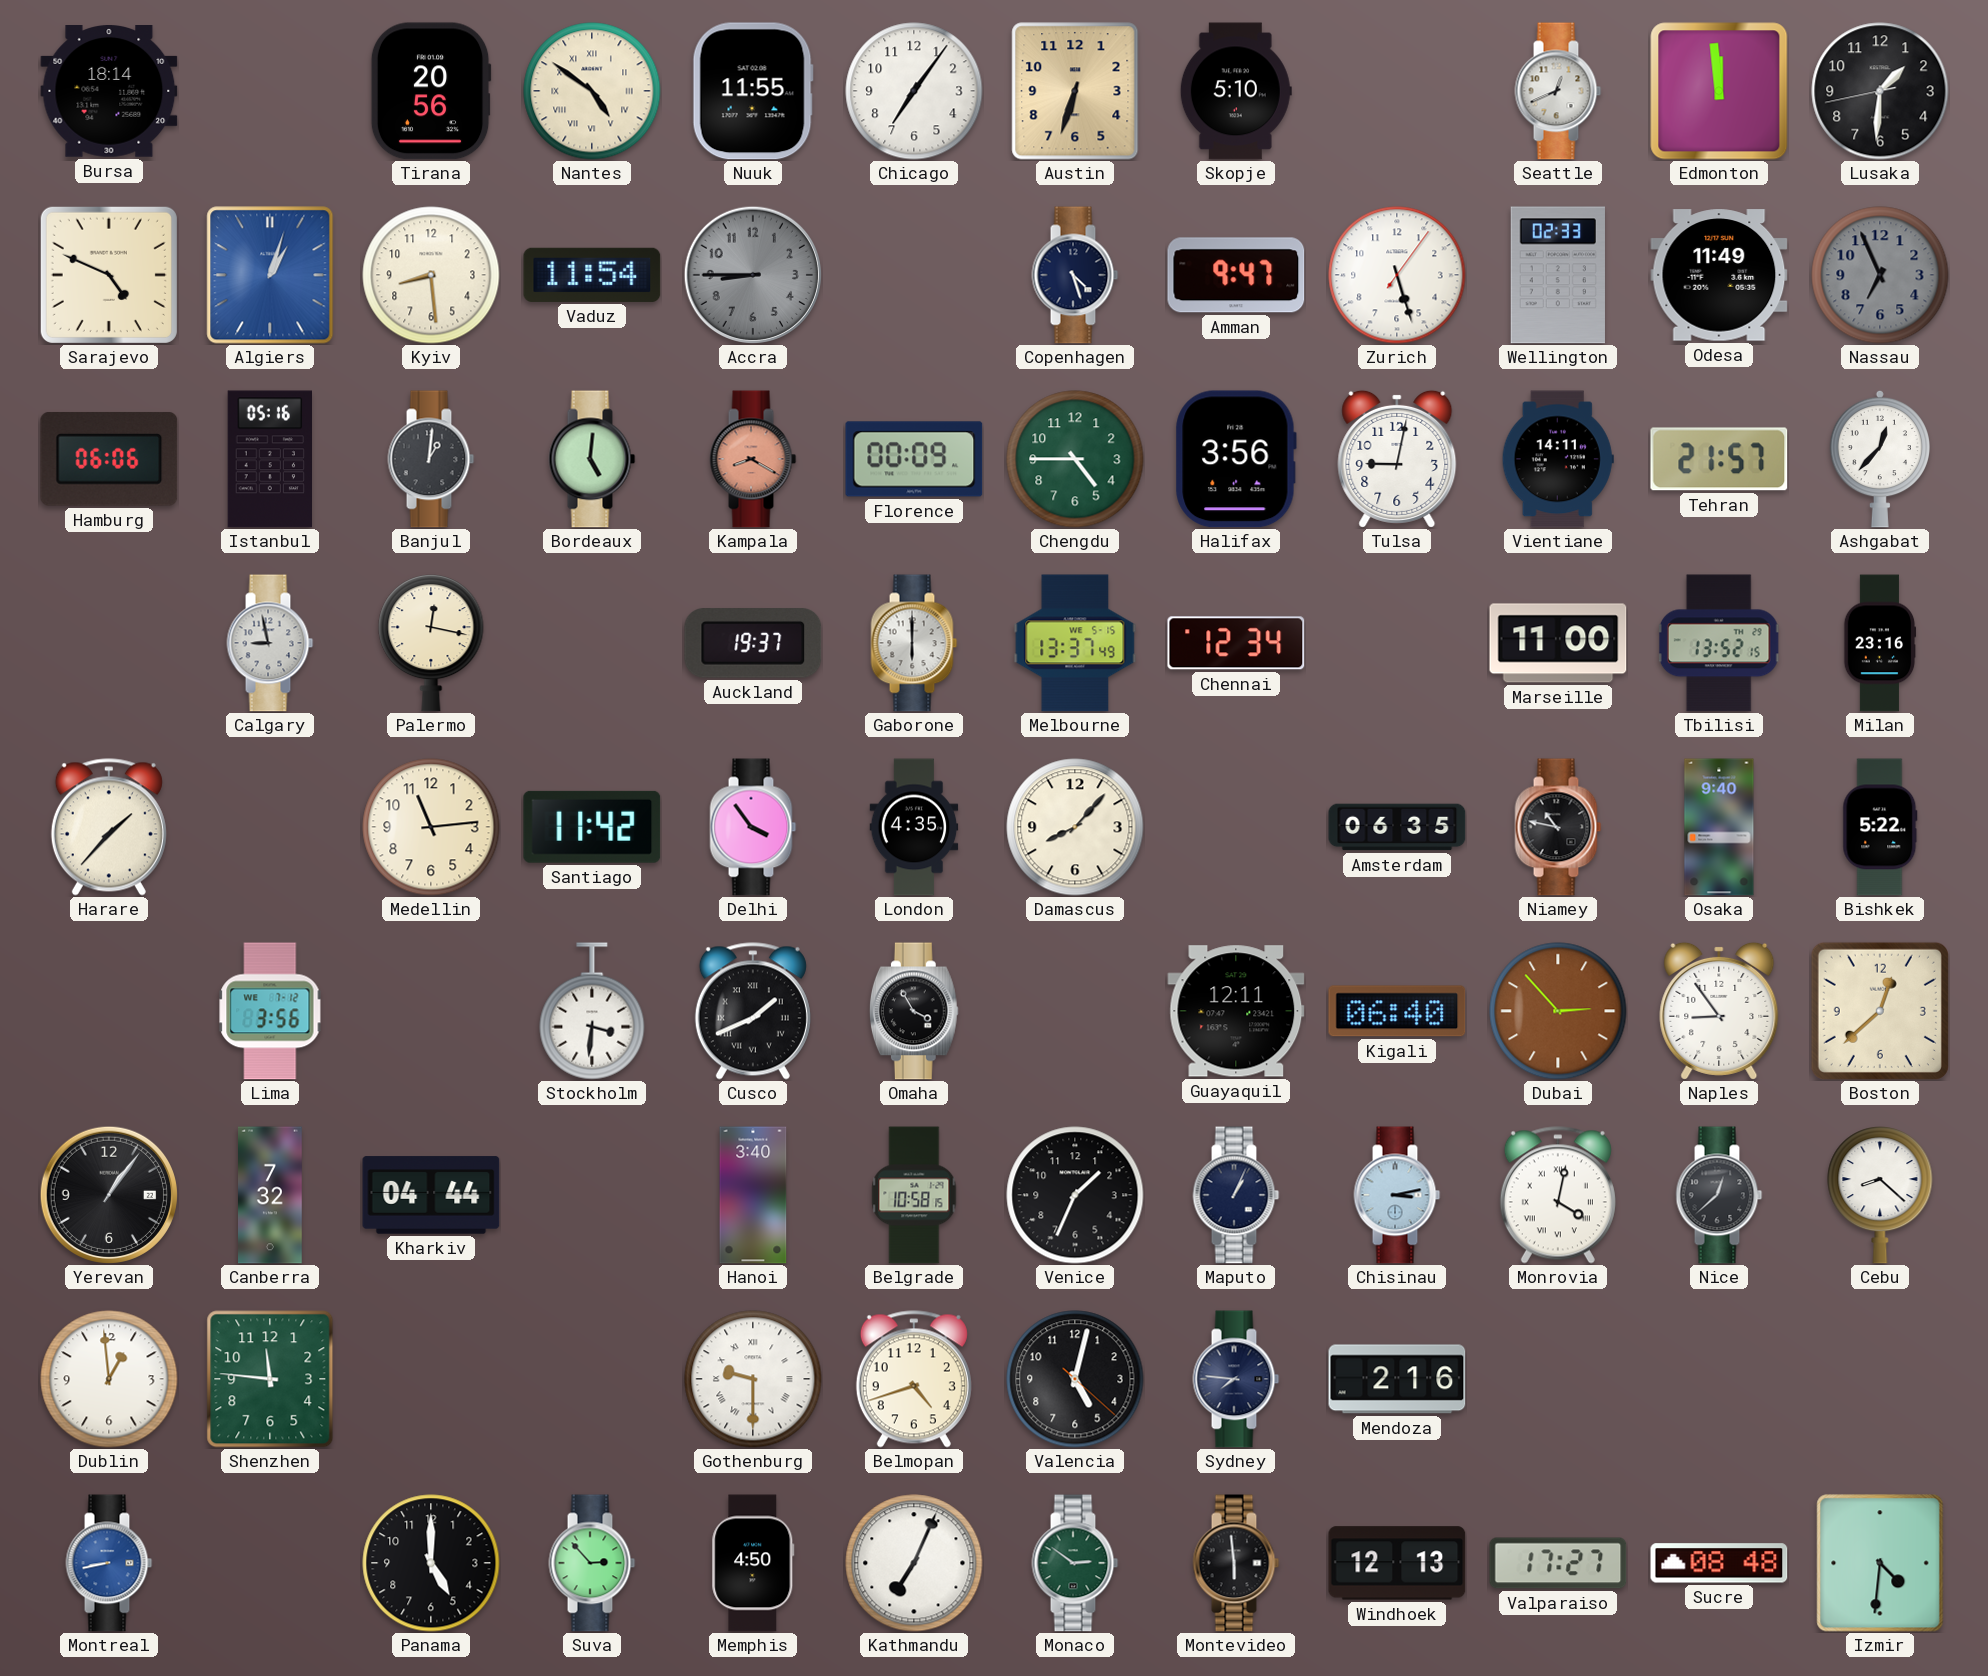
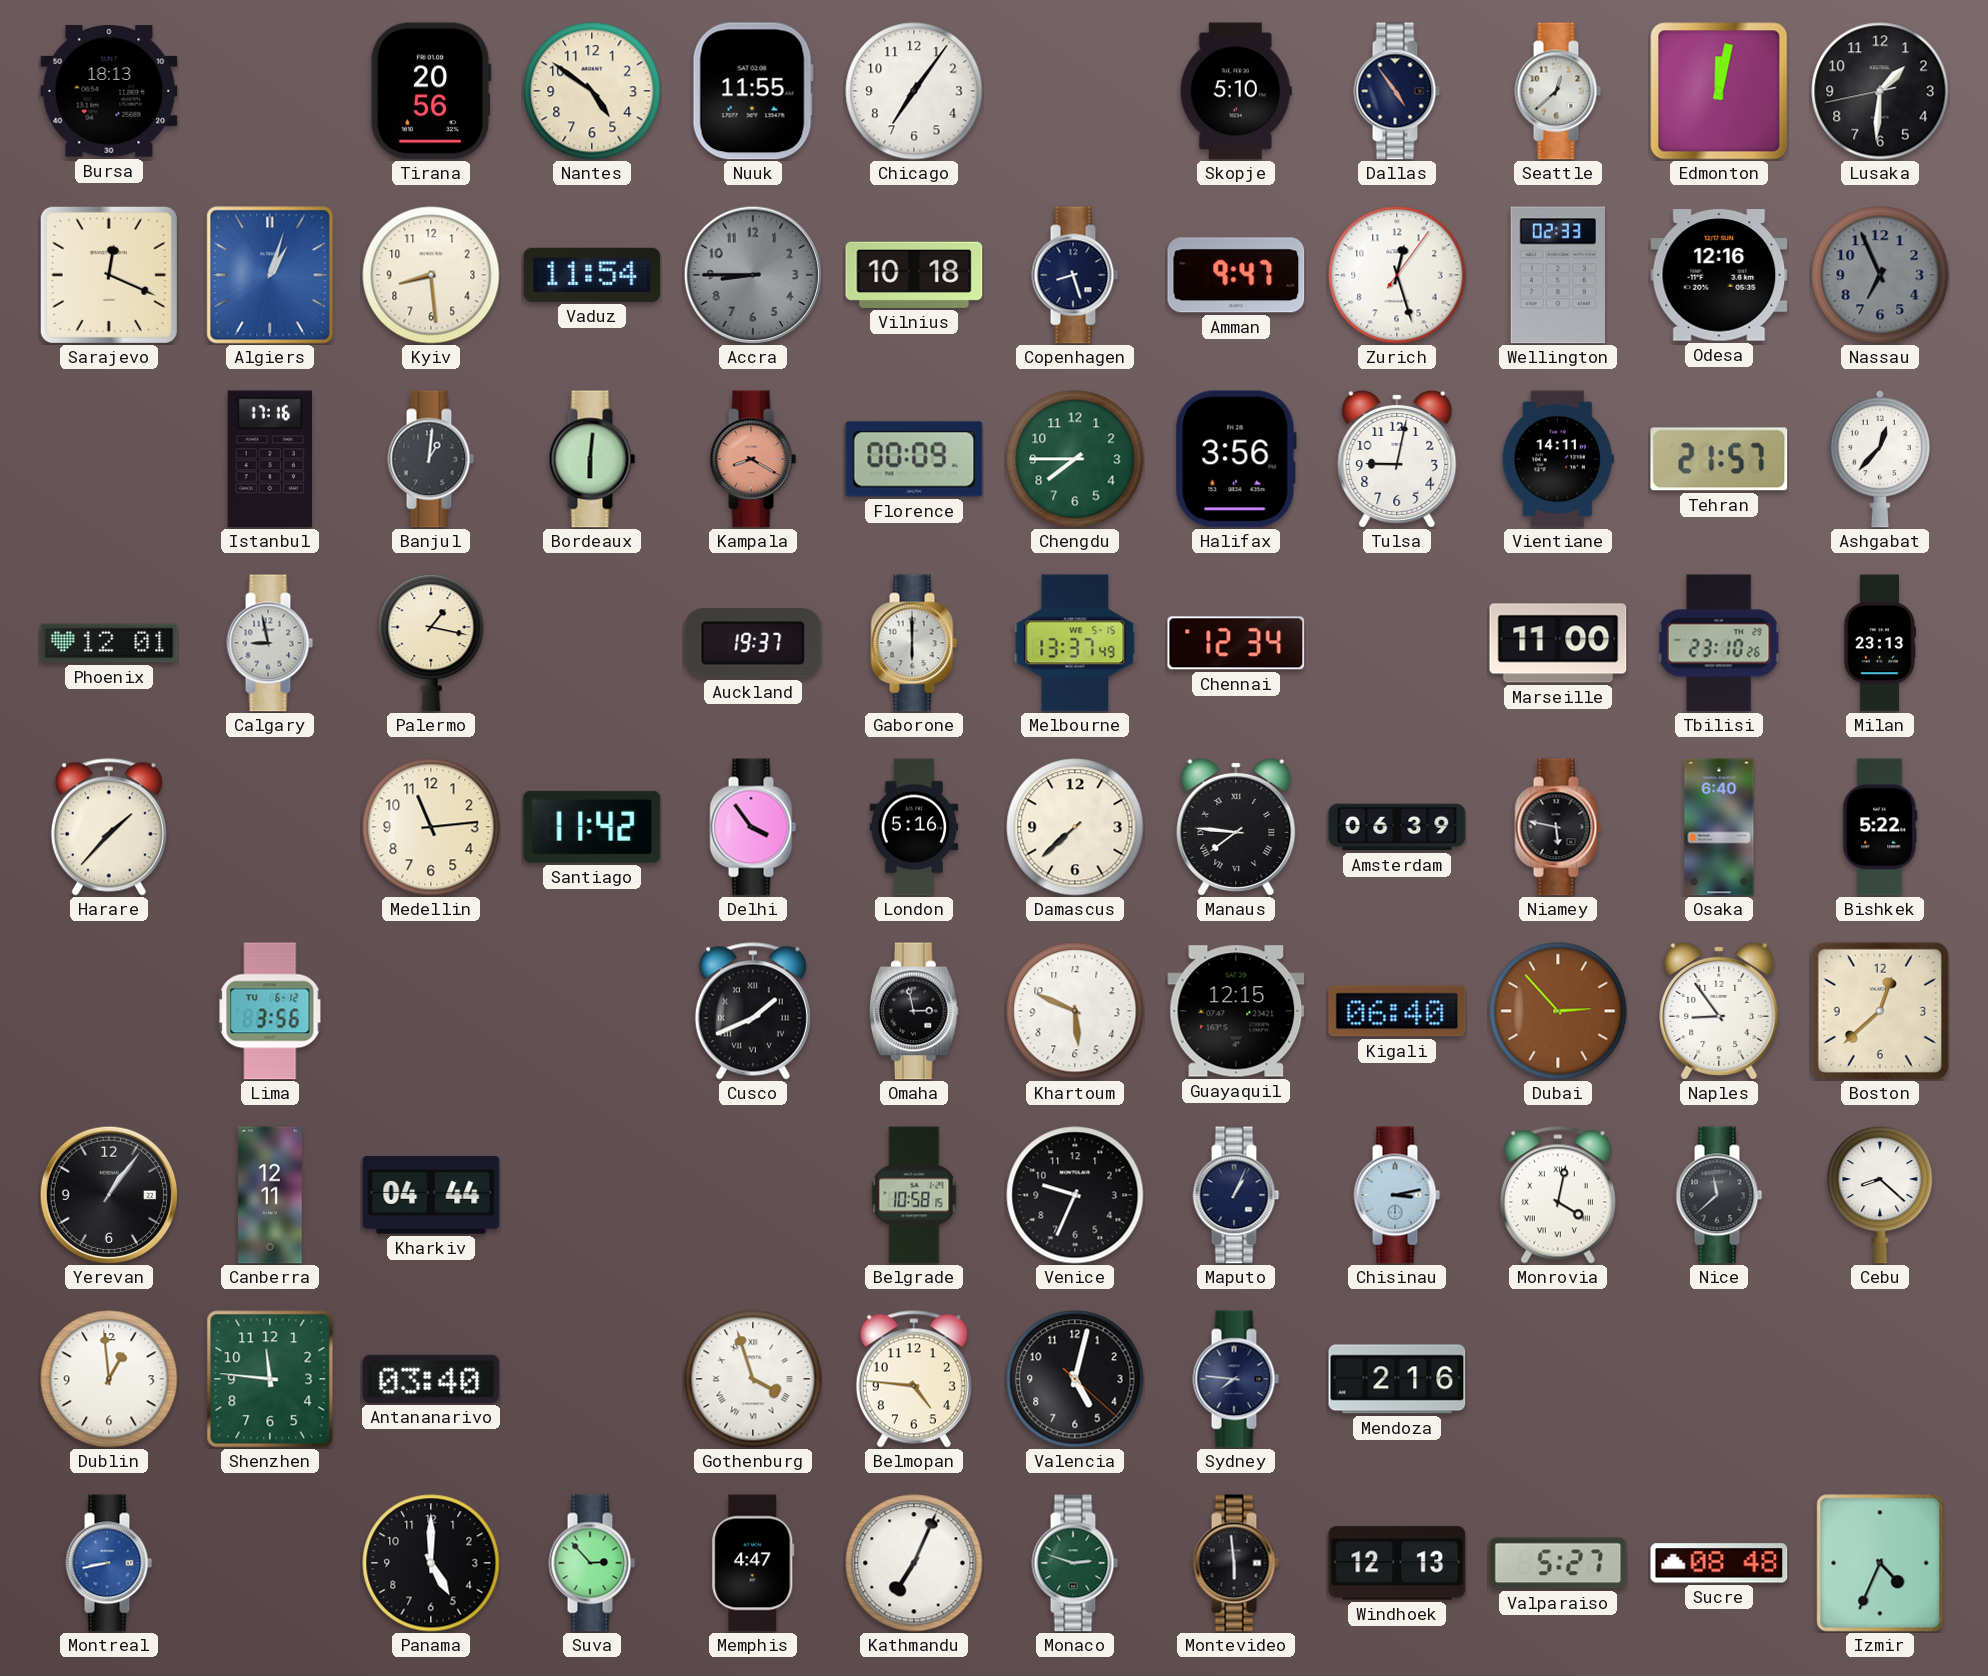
Bursa: 18:14 -> 18:13 (109, 92)
Nantes numerals: Roman -> Arabic (592, 91)
Austin: 6:33 -> none (1075, 91)
Dallas: none -> 4:54 (1397, 91)
Seattle: 12:41 -> 12:38 (1558, 91)
Edmonton: 11:59 -> 12:02 (1719, 91)
Sarajevo: 4:49 -> 12:19 (109, 275)
Vilnius: none -> 10:18 (914, 275)
Copenhagen: 4:27 -> 8:27 (1075, 275)
Zurich: 5:27 -> 12:27 (1397, 275)
Odesa: 11:49 -> 12:16 (1719, 275)
Hamburg: 06:06 -> none (109, 459)
Istanbul: 05:16 -> 17:16 (269, 459)
Bordeaux: 5:01 -> 6:01 (592, 459)
Chengdu: 4:45 -> 7:45 (1075, 459)
Phoenix: none -> 12:01 (109, 643)
Palermo: 12:17 -> 1:17 (431, 644)
Tbilisi: 13:52 -> 23:10 (1719, 643)
Milan: 23:16 -> 23:13 (1880, 643)
London: 4:35 -> 5:16 (914, 827)
Damascus: 8:07 -> 7:38 (1075, 827)
Manaus: none -> 7:46 (1236, 827)
Amsterdam: 06:35 -> 06:39 (1397, 827)
Niamey: 10:47 -> 5:47 (1558, 827)
Osaka: 9:40 -> 6:40 (1719, 827)
Lima date: WE 7-12 -> TU 6-12 (270, 1011)
Stockholm: 3:31 -> none (592, 1011)
Omaha: 3:55 -> 2:58 (914, 1011)
Khartoum: none -> 5:49 (1075, 1011)
Guayaquil: 12:11 -> 12:15 (1236, 1011)
Canberra: 7:32 -> 12:11 (271, 1195)
Hanoi: 3:40 -> none (753, 1195)
Venice: 1:34 -> 9:34 (1075, 1195)
Nice: 12:38 -> 11:38 (1719, 1195)
Antananarivo: none -> 03:40 (431, 1379)
Gothenburg: 9:30 -> 3:57 (753, 1379)
Belmopan: 4:42 -> 4:46 (914, 1379)
Memphis: 4:50 -> 4:47 (753, 1563)
Monaco: 2:51 -> 2:48 (1075, 1563)
Valparaiso: 17:27 -> 5:27 (1558, 1563)
Izmir: 4:31 -> 4:34 (1880, 1563)
